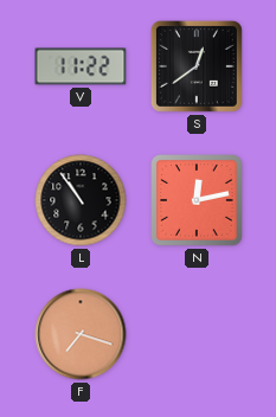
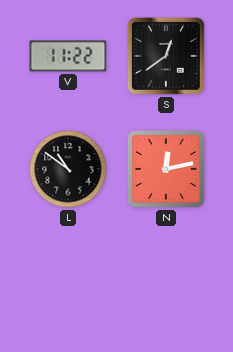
L: 10:54 -> 10:51 (68, 169)
F: 7:18 -> none (81, 334)
